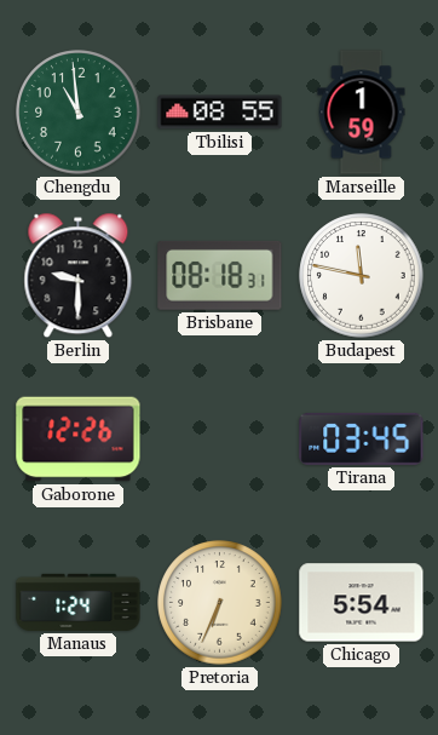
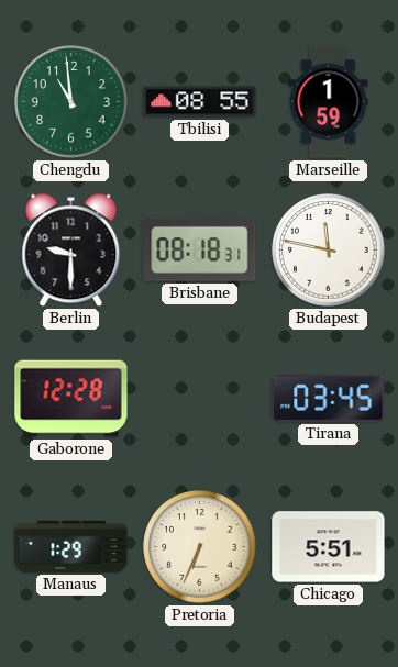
Gaborone: 12:26 -> 12:28 (71, 399)
Manaus: 1:24 -> 1:29 (71, 546)
Chicago: 5:54 -> 5:51 (329, 547)
